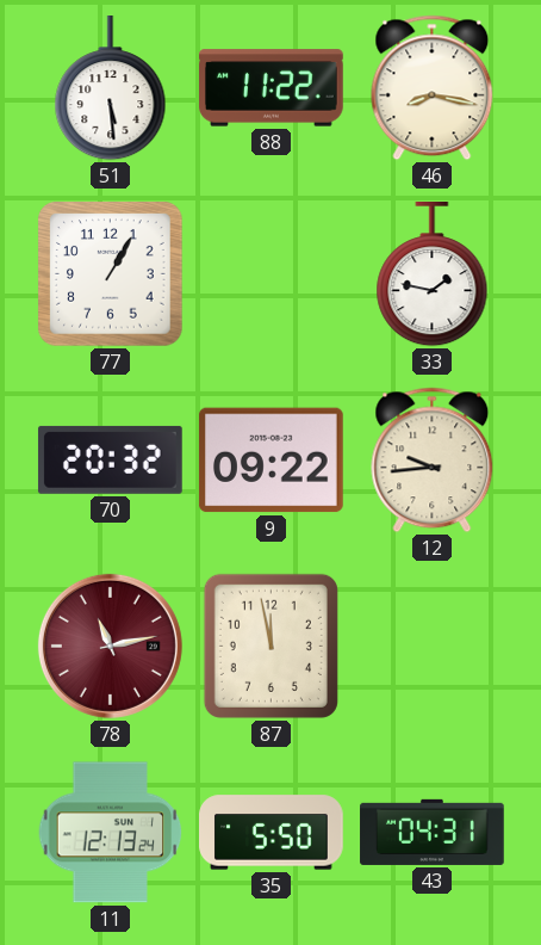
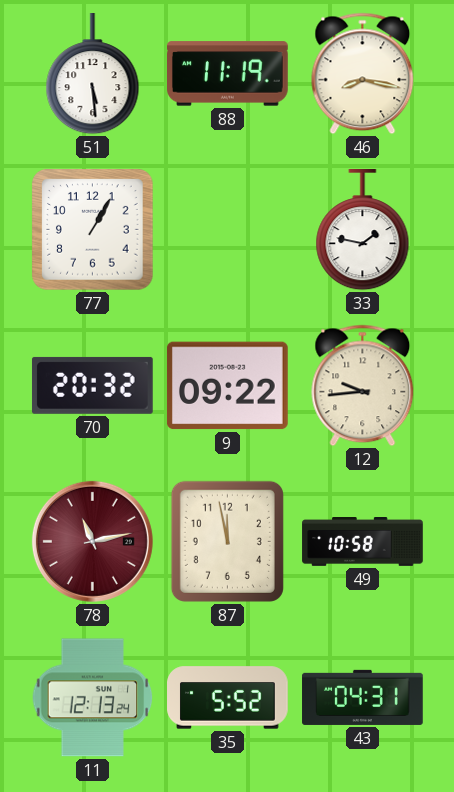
88: 11:22 -> 11:19 (228, 74)
49: none -> 10:58 (363, 542)
35: 5:50 -> 5:52 (228, 698)
